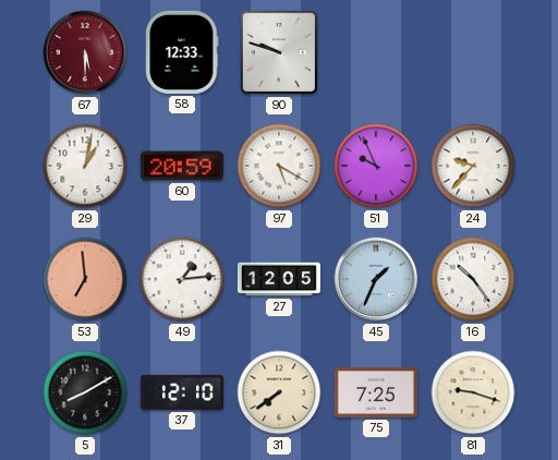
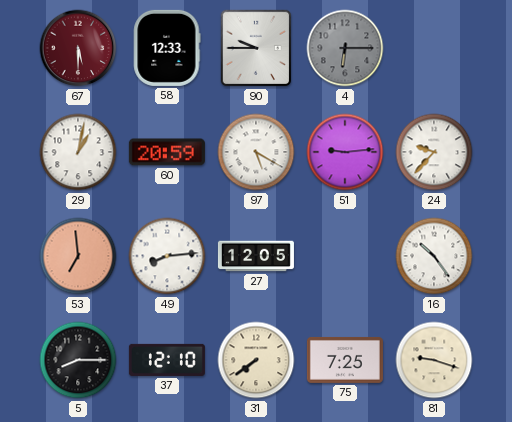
90: 9:48 -> 9:45 (256, 48)
4: none -> 6:15 (345, 48)
51: 9:56 -> 9:14 (345, 152)
49: 1:14 -> 8:14 (167, 256)
45: 1:34 -> none (376, 279)
5: 8:10 -> 8:15 (78, 360)
